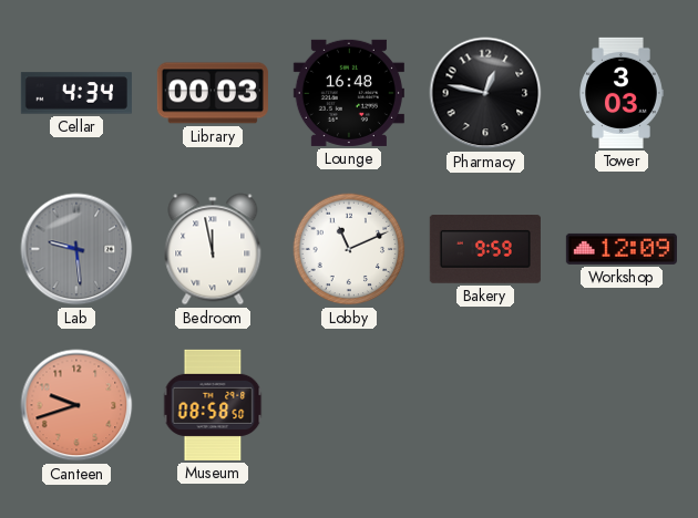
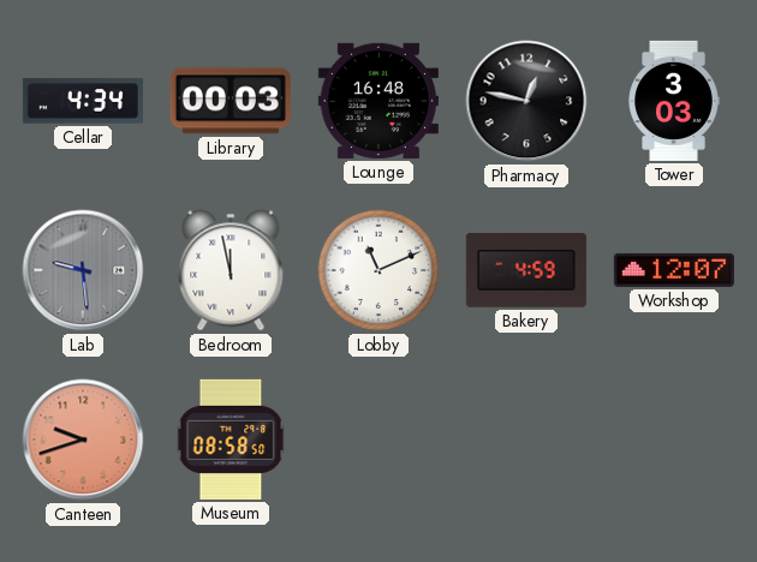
Bakery: 9:59 -> 4:59 (526, 271)
Workshop: 12:09 -> 12:07 (674, 270)
